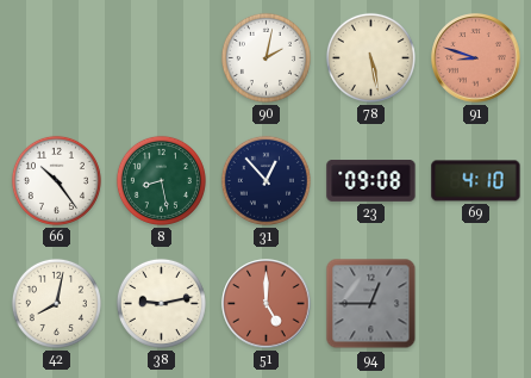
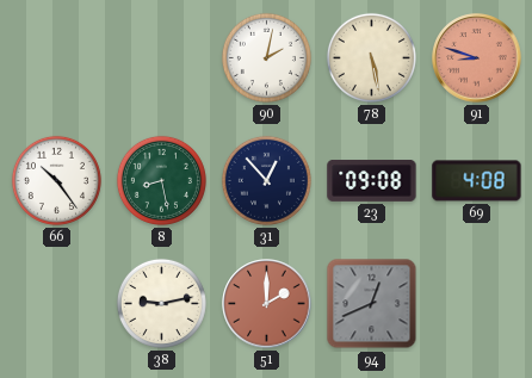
69: 4:10 -> 4:08 (477, 181)
42: 8:02 -> none (56, 303)
51: 5:00 -> 2:00 (267, 304)
94: 12:45 -> 12:41 (372, 304)
